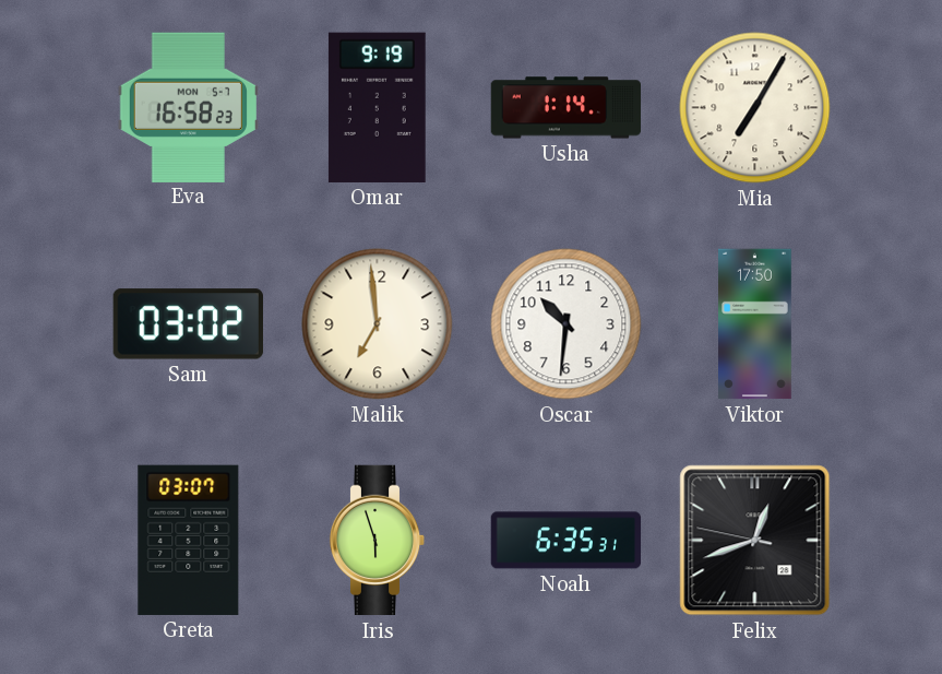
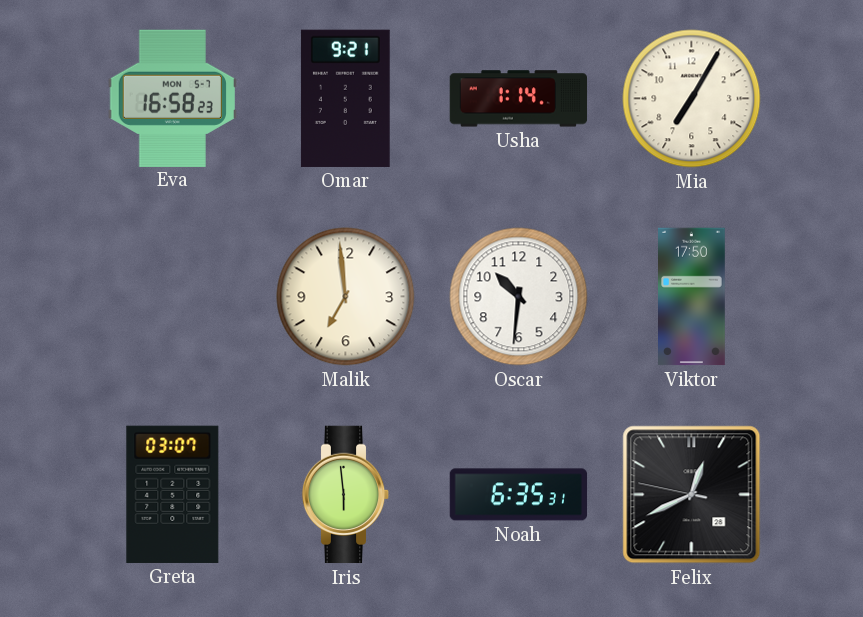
Omar: 9:19 -> 9:21 (345, 98)
Sam: 03:02 -> none (188, 324)
Iris: 5:57 -> 5:59 (346, 495)
Felix: 12:41 -> 12:40 (692, 495)
